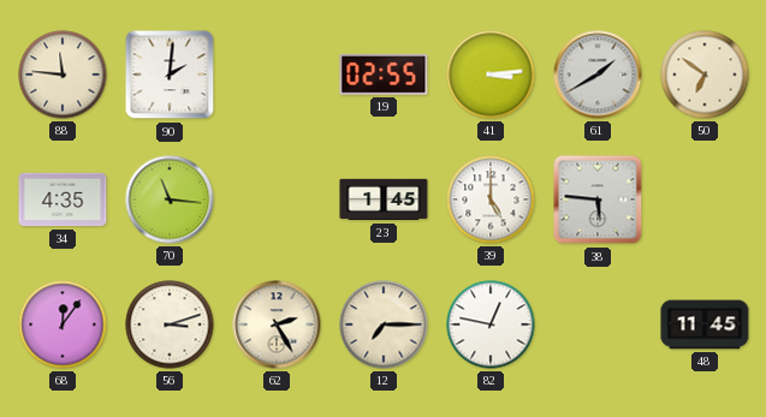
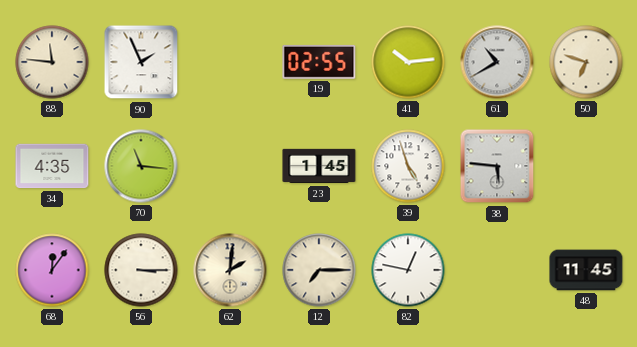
90: 2:01 -> 1:56 (141, 62)
41: 3:14 -> 10:14 (408, 62)
61: 1:40 -> 10:40 (497, 62)
50: 6:51 -> 6:48 (586, 62)
39: 5:00 -> 4:57 (408, 166)
56: 3:12 -> 3:15 (141, 270)
62: 2:25 -> 2:01 (230, 270)
